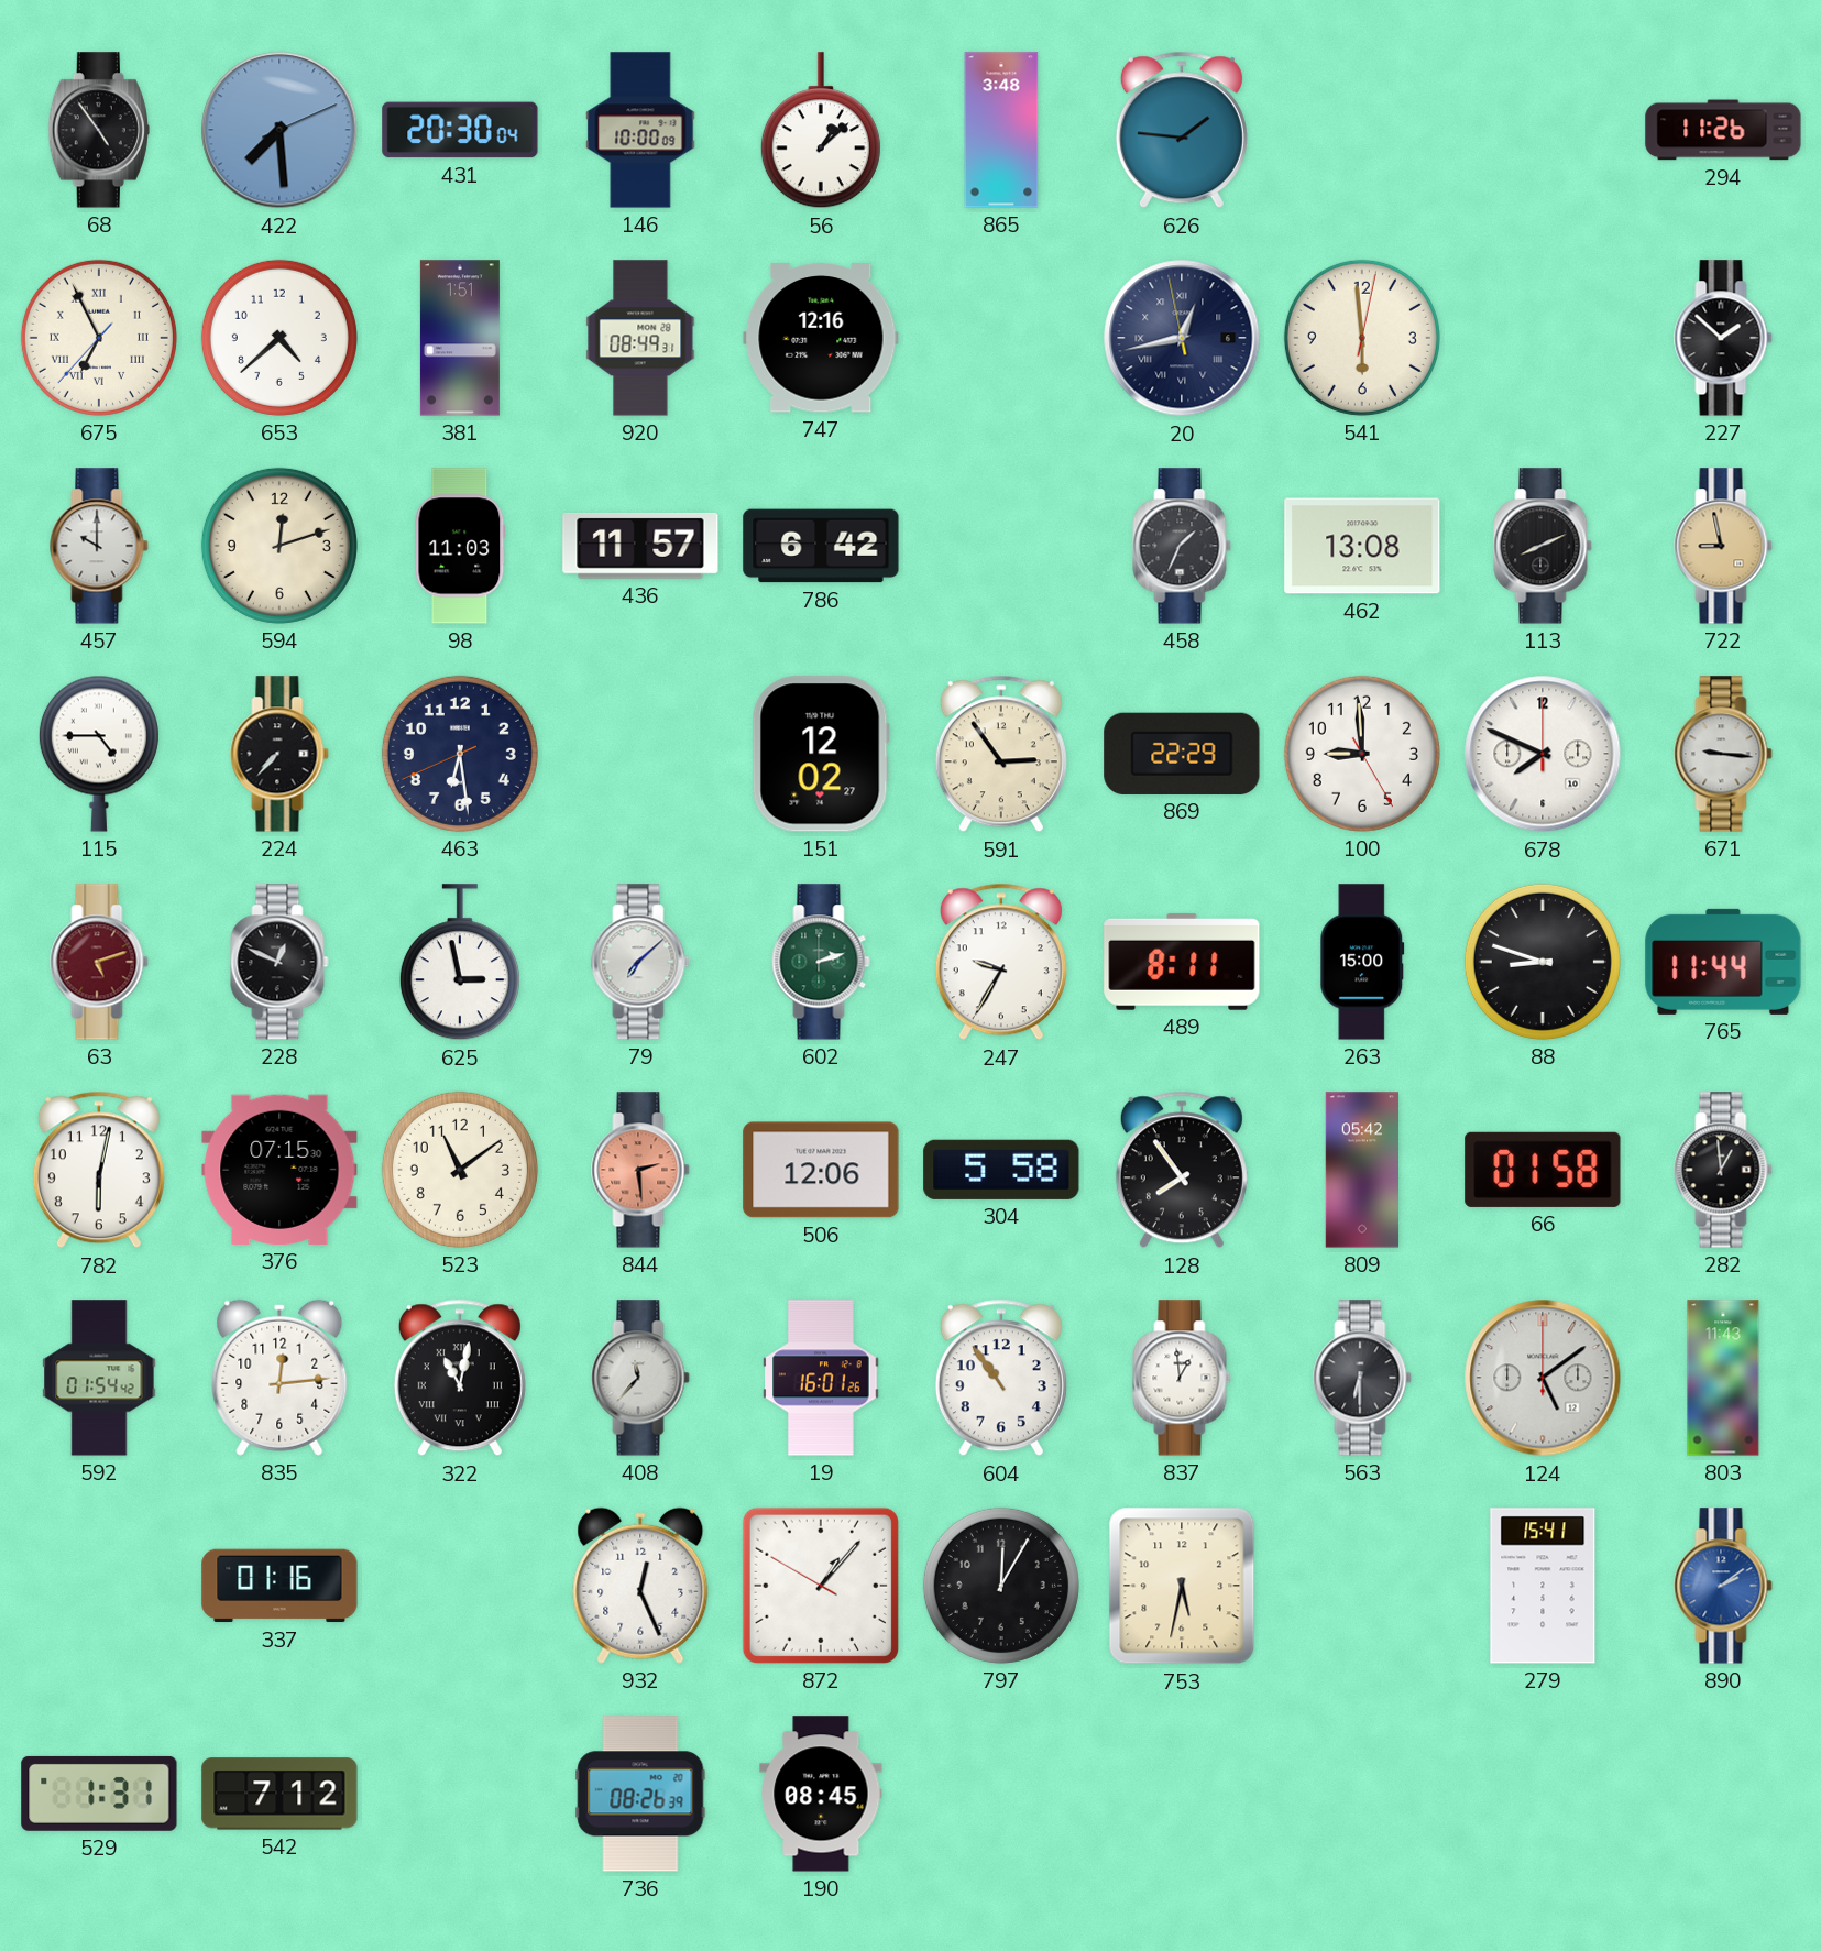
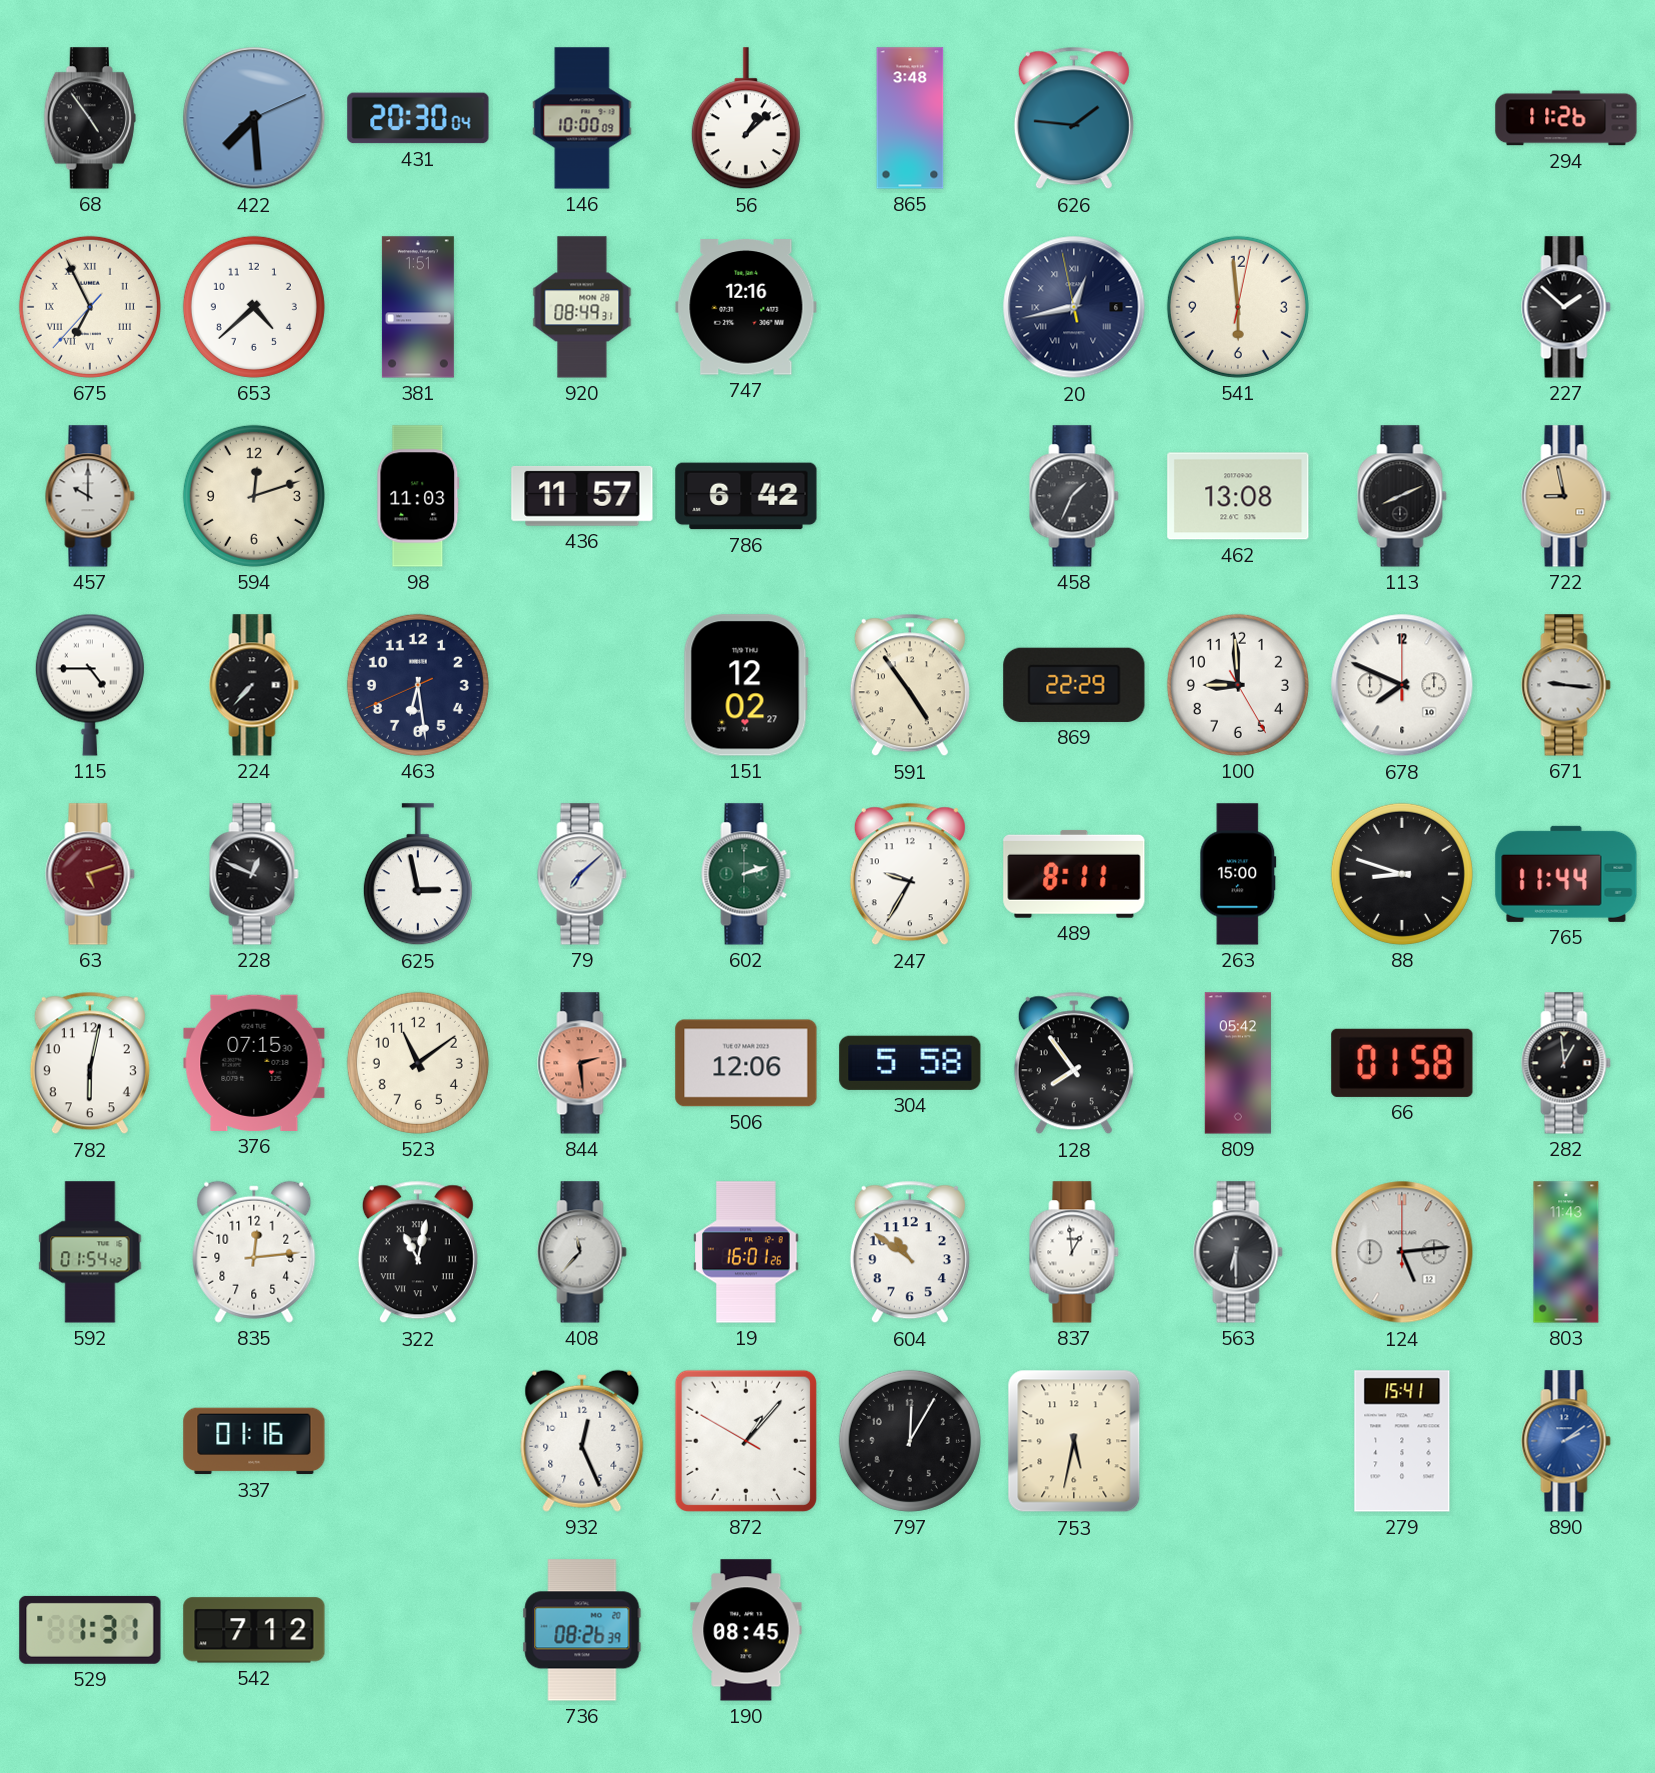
591: 2:54 -> 4:54 (910, 685)
604: 10:54 -> 10:51 (910, 1252)
124: 5:09 -> 5:14 (1402, 1252)
